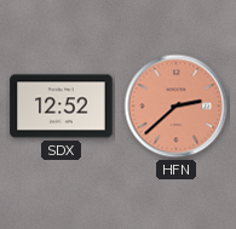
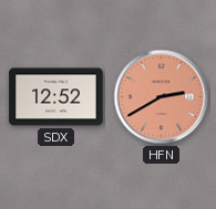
HFN: 2:38 -> 2:40 (162, 97)
